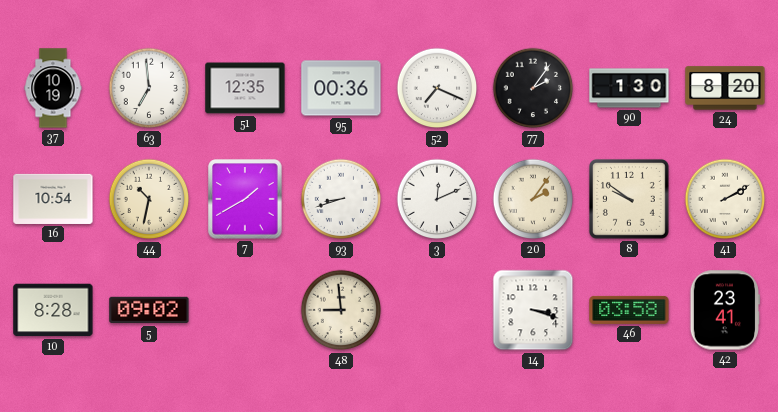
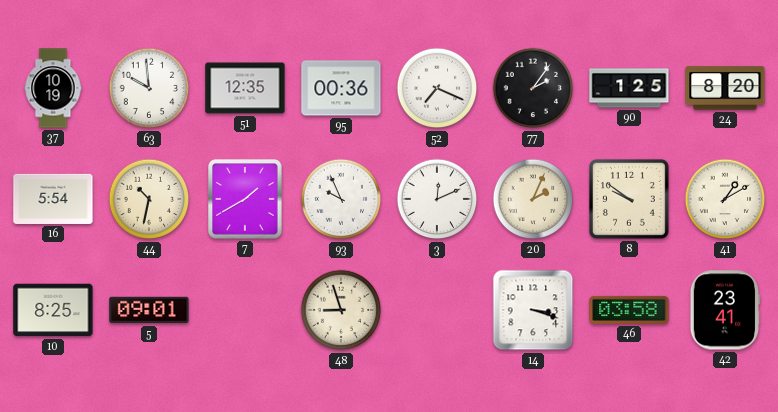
63: 6:59 -> 9:59 (149, 88)
90: 1:30 -> 1:25 (629, 88)
16: 10:54 -> 5:54 (53, 199)
93: 8:42 -> 9:56 (341, 199)
20: 2:06 -> 2:04 (533, 199)
41: 2:10 -> 1:10 (725, 199)
10: 8:28 -> 8:25 (53, 310)
5: 09:02 -> 09:01 (149, 310)
48: 8:59 -> 8:57 (341, 310)
